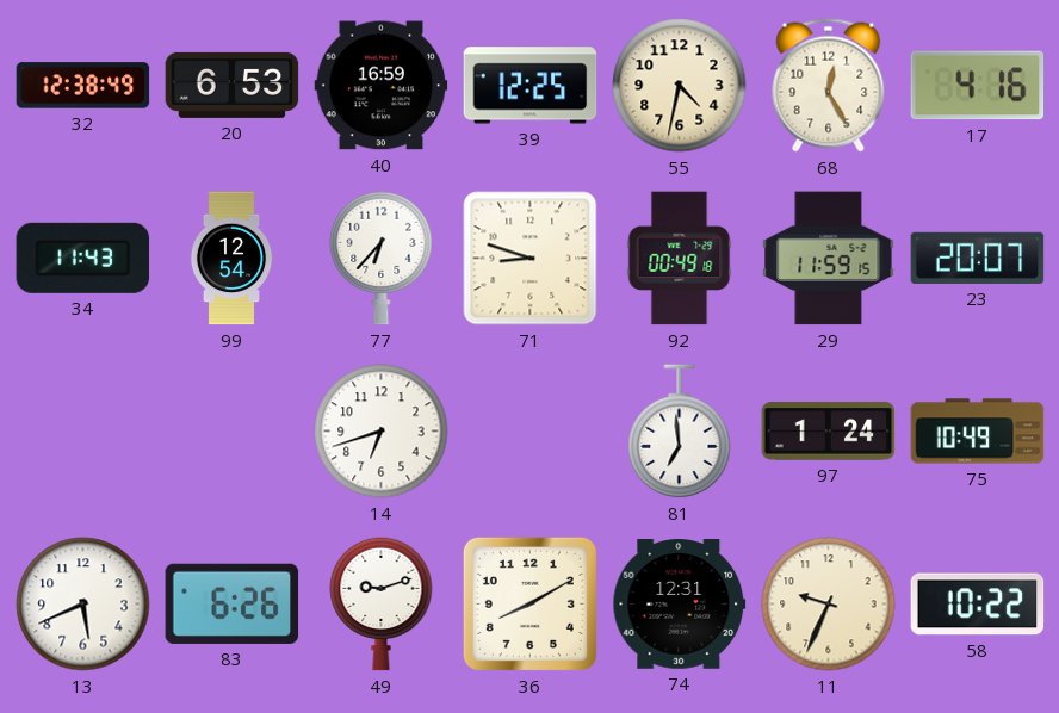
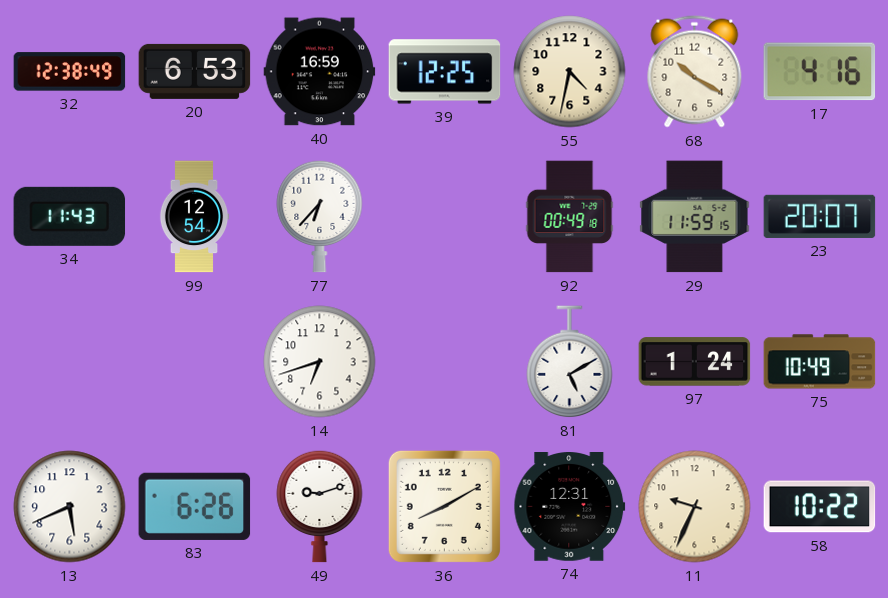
68: 12:25 -> 10:20 (695, 72)
71: 8:48 -> none (531, 259)
81: 6:59 -> 5:10 (570, 362)
